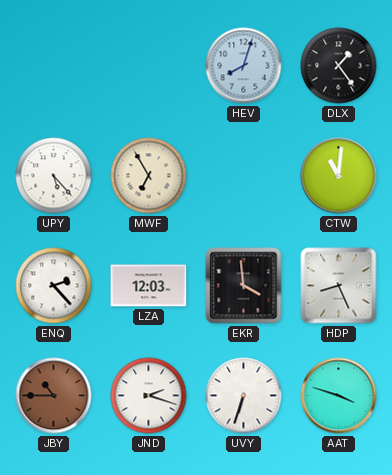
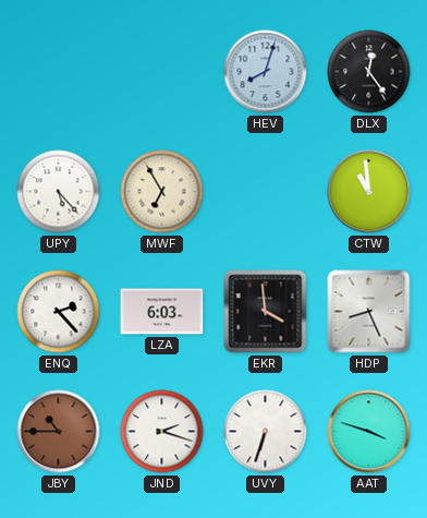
DLX: 1:24 -> 12:24 (369, 72)
CTW: 11:01 -> 10:59 (369, 192)
LZA: 12:03 -> 6:03 (162, 312)
